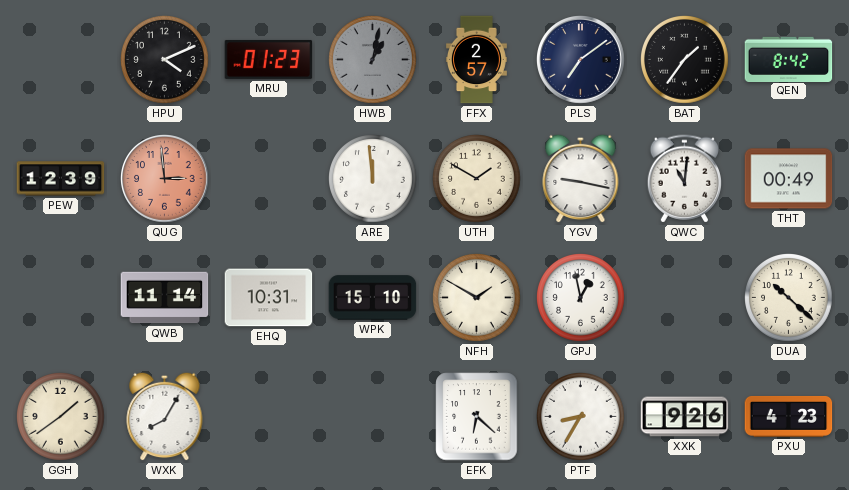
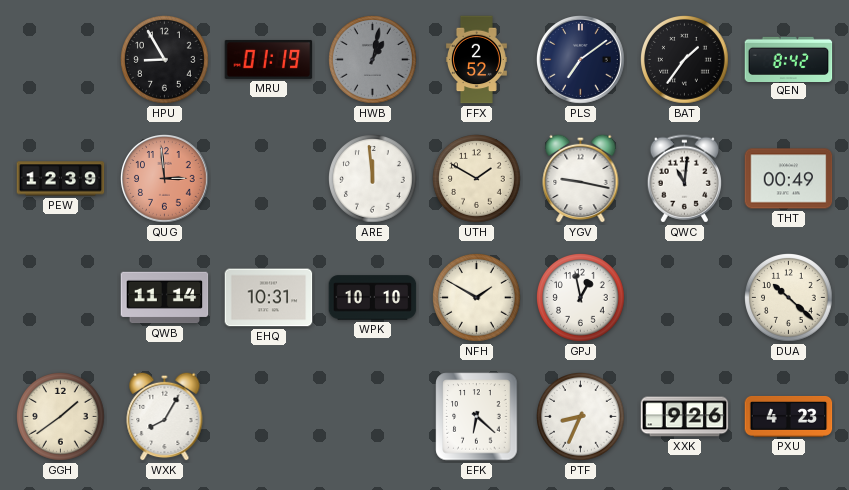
HPU: 4:11 -> 8:55 (165, 60)
MRU: 01:23 -> 01:19 (269, 59)
FFX: 2:57 -> 2:52 (476, 60)
WPK: 15:10 -> 10:10 (373, 298)
PTF: 8:35 -> 8:34 (581, 417)
